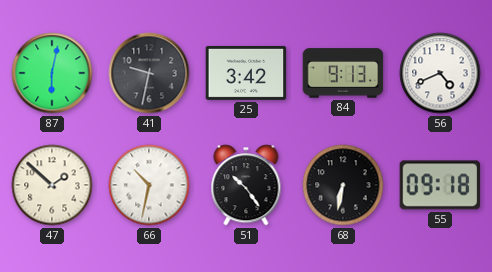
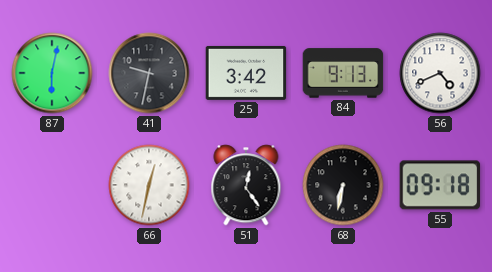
47: 1:52 -> none (52, 185)
66: 10:32 -> 12:32 (149, 185)
51: 10:24 -> 12:24 (246, 185)
